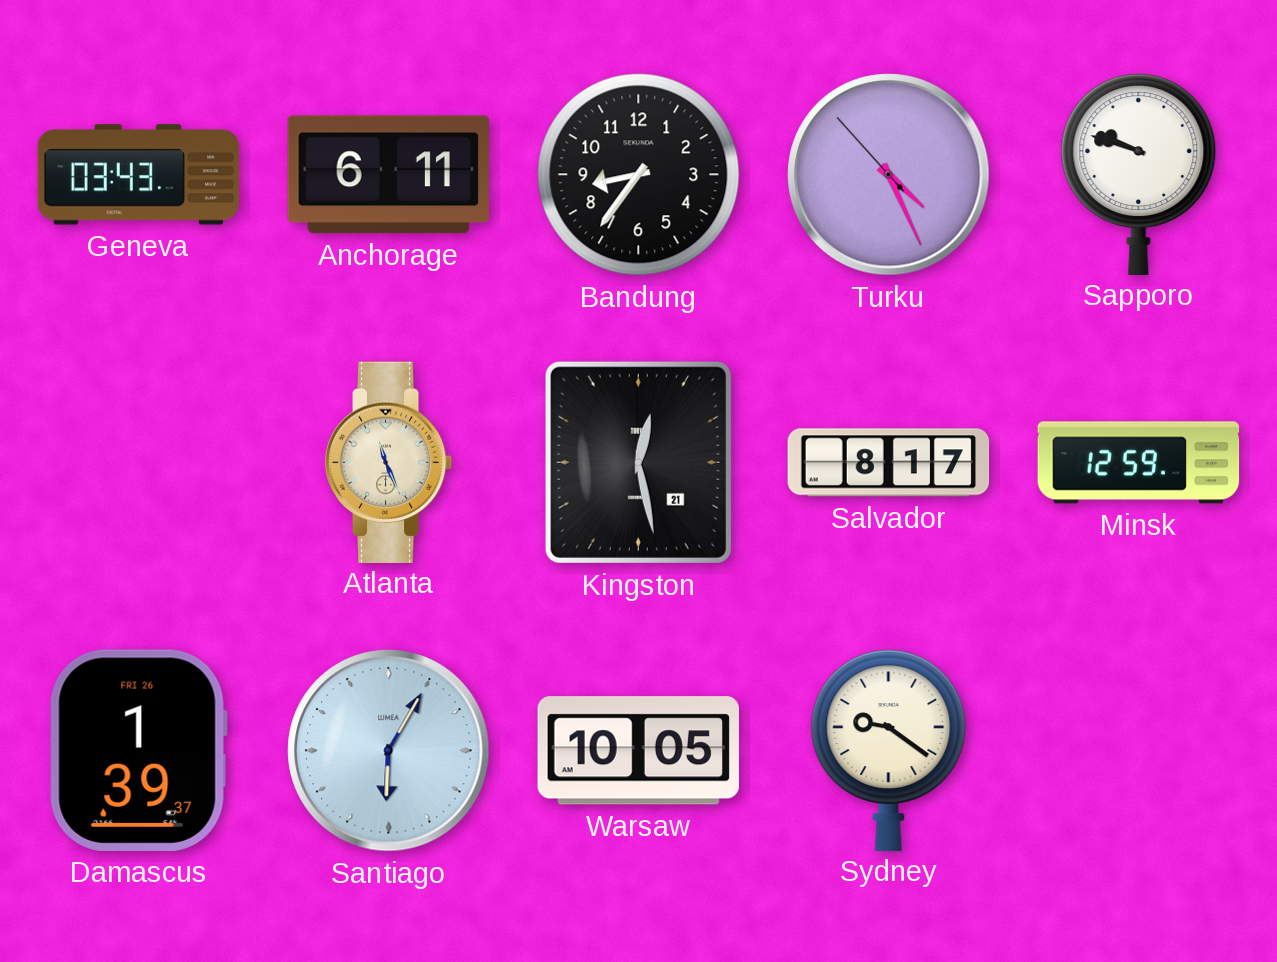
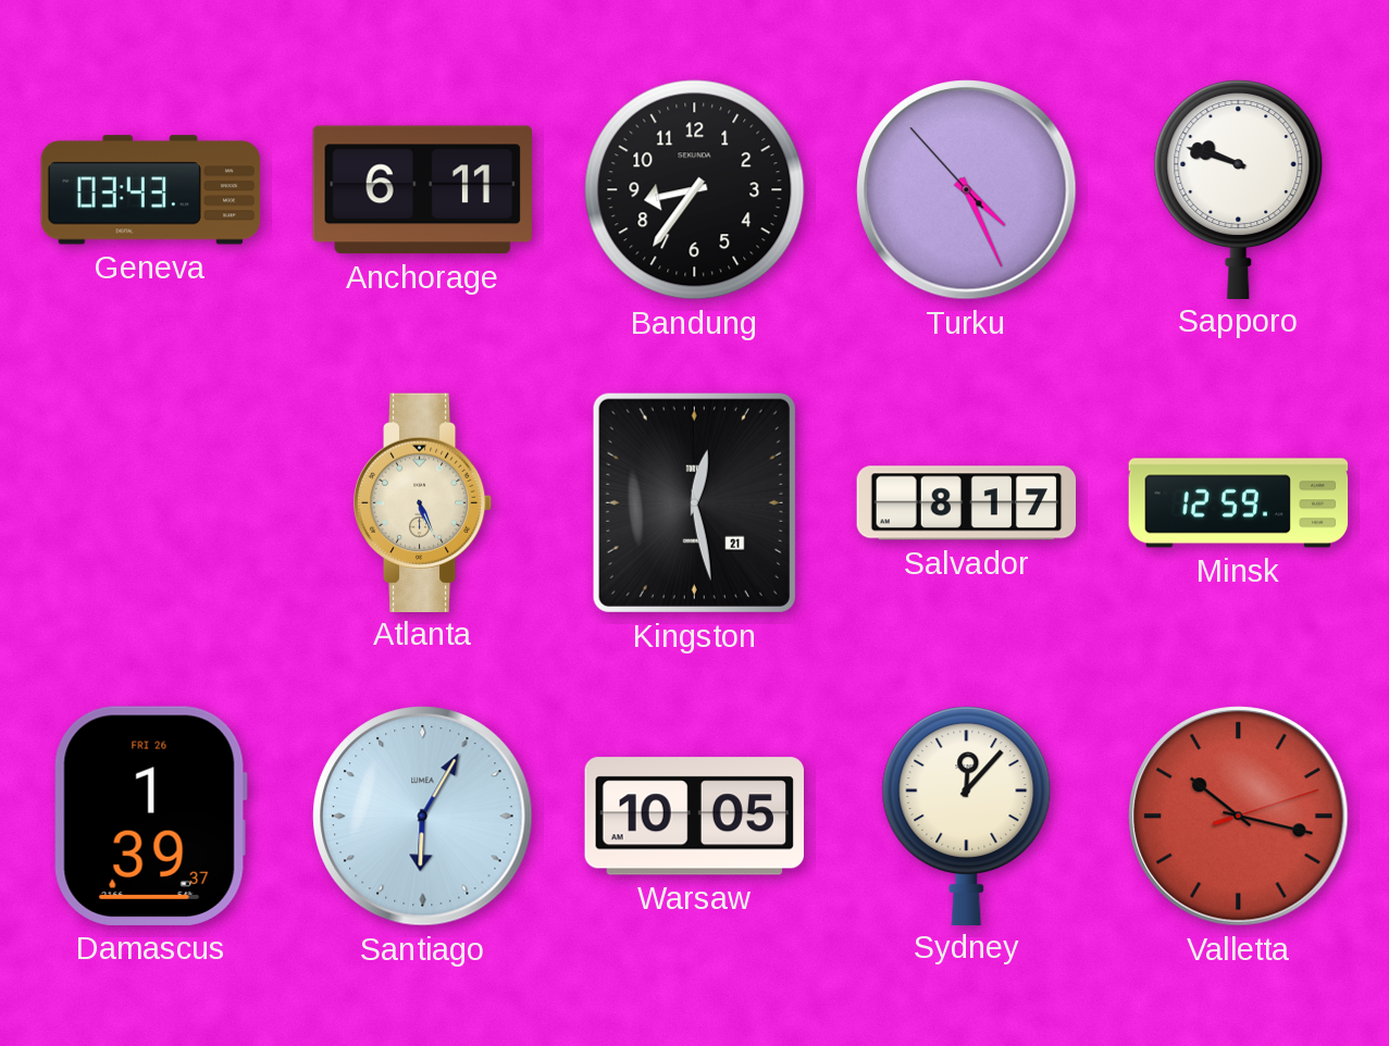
Atlanta: 11:26 -> 5:26 (423, 502)
Sydney: 9:21 -> 12:07 (967, 815)
Valletta: none -> 10:17 (1239, 817)
